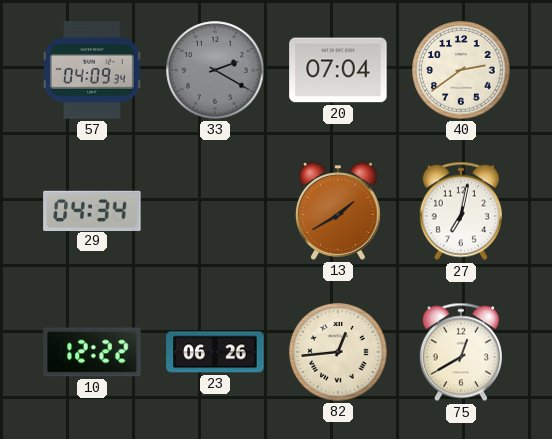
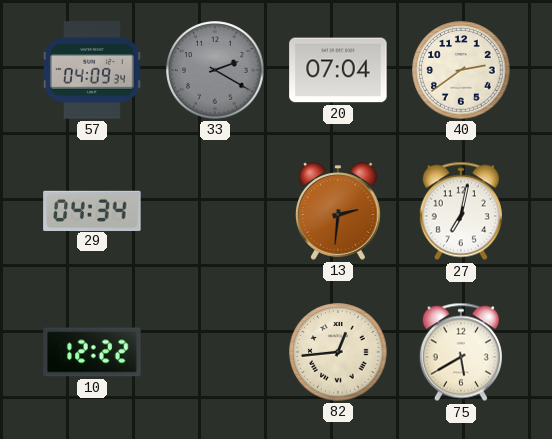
13: 1:40 -> 2:31 (338, 211)
23: 06:26 -> none (215, 352)
75: 12:40 -> 5:40 (461, 352)
